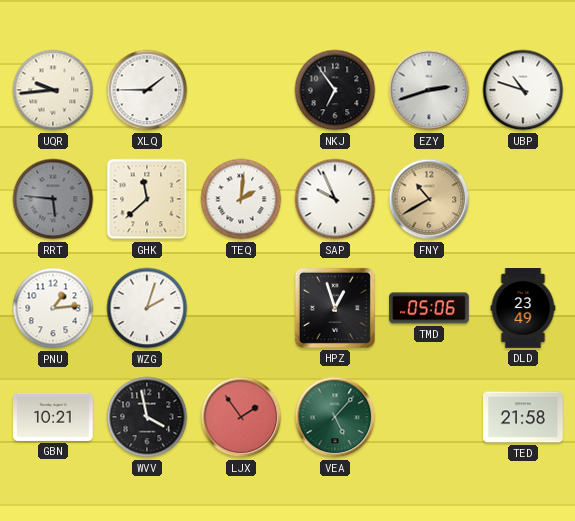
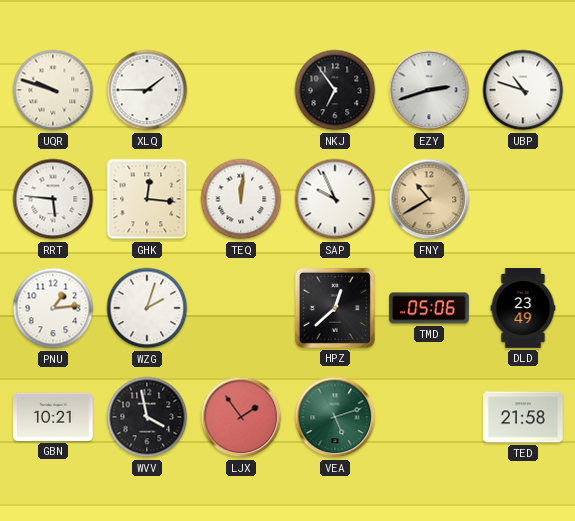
UQR: 9:44 -> 9:48 (53, 90)
RRT dial: grey -> white (53, 199)
GHK: 11:38 -> 12:16 (147, 199)
TEQ: 2:01 -> 12:01 (241, 199)
HPZ: 12:57 -> 12:38 (335, 308)
VEA: 5:07 -> 5:12 (335, 417)
